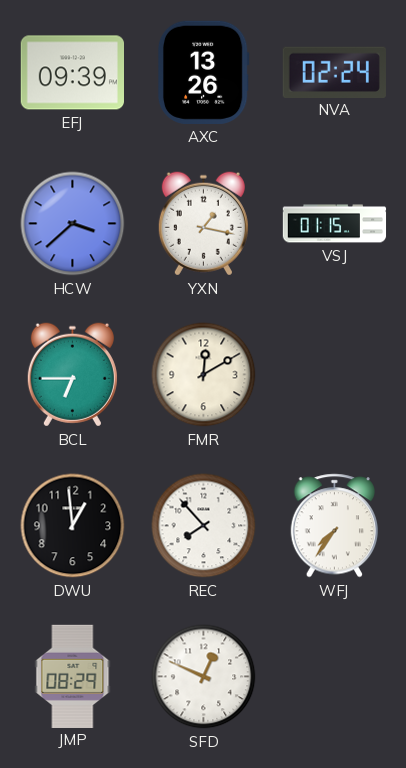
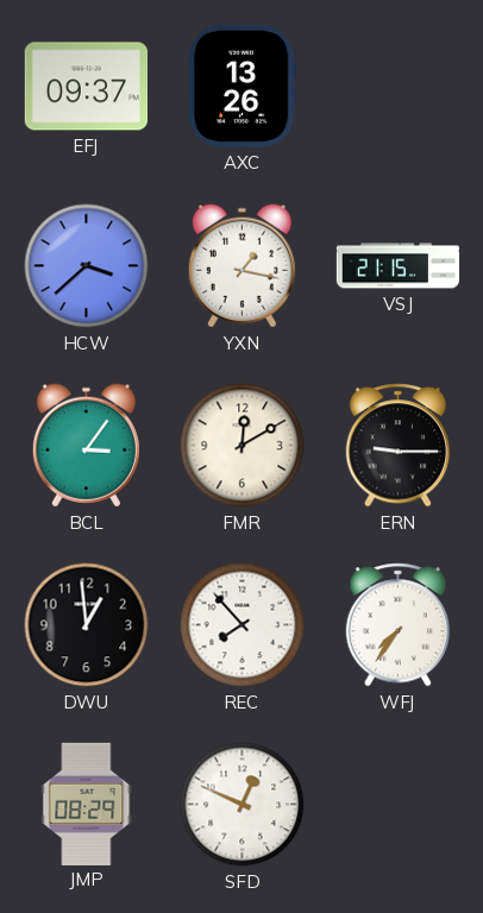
EFJ: 09:39 -> 09:37 (86, 87)
NVA: 02:24 -> none (334, 72)
VSJ: 01:15 -> 21:15 (399, 266)
BCL: 6:45 -> 3:06 (86, 446)
ERN: none -> 9:15 (399, 446)
